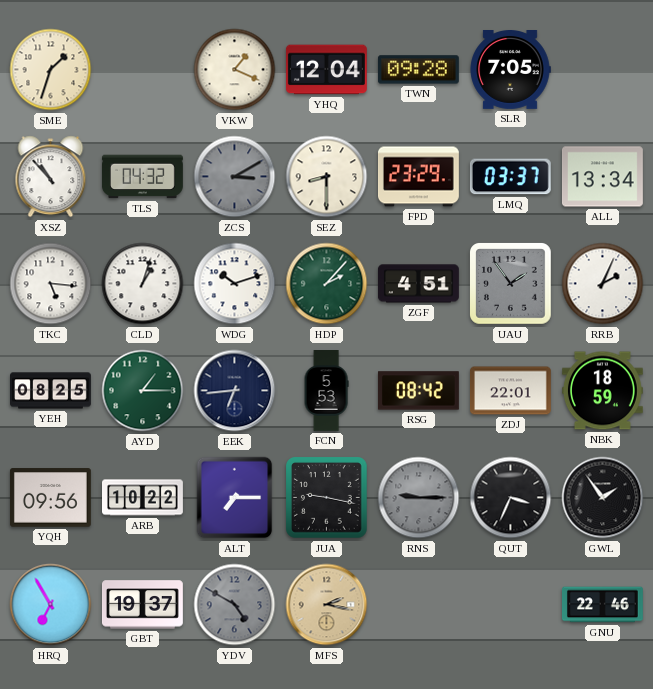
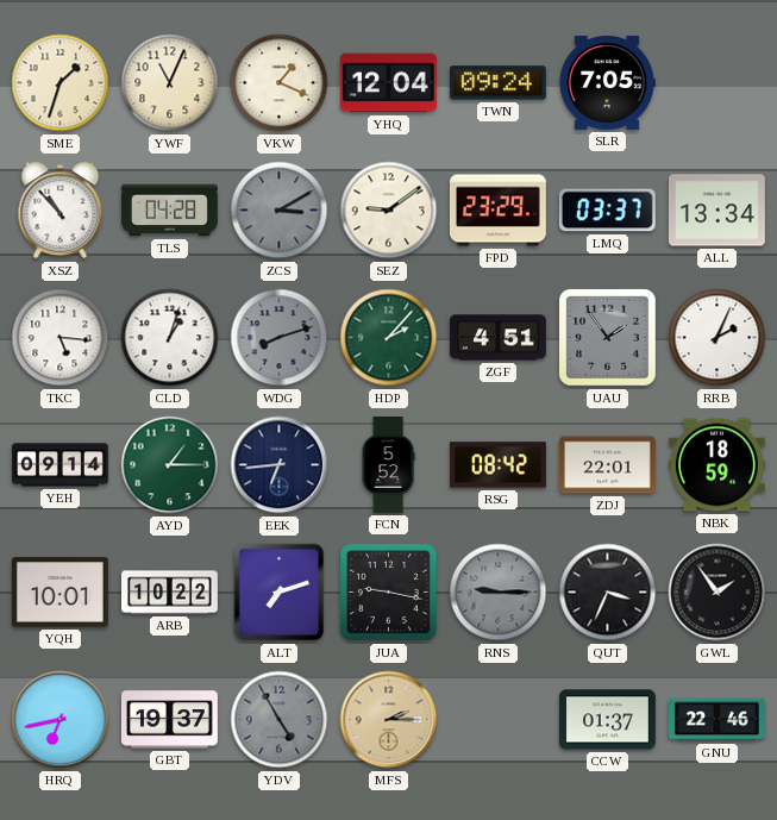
YWF: none -> 11:04 (170, 83)
TWN: 09:28 -> 09:24 (497, 83)
TLS: 04:32 -> 04:28 (169, 211)
SEZ: 8:30 -> 9:09 (389, 211)
WDG: 10:12 -> 8:12 (280, 338)
WDG dial: white -> grey (280, 338)
YEH: 08:25 -> 09:14 (61, 465)
FCN: 5:53 -> 5:52 (388, 465)
YQH: 09:56 -> 10:01 (59, 593)
ALT: 7:15 -> 7:12 (280, 593)
HRQ: 6:55 -> 6:43 (61, 720)
YDV: 4:50 -> 4:55 (280, 720)
MFS: 2:17 -> 2:15 (389, 720)
CCW: none -> 01:37 (607, 720)
